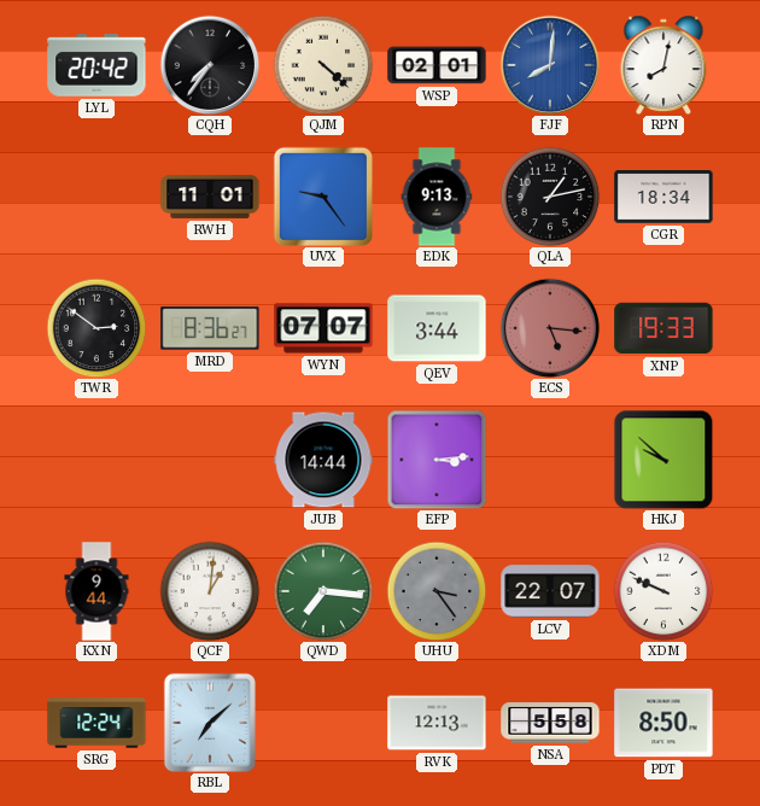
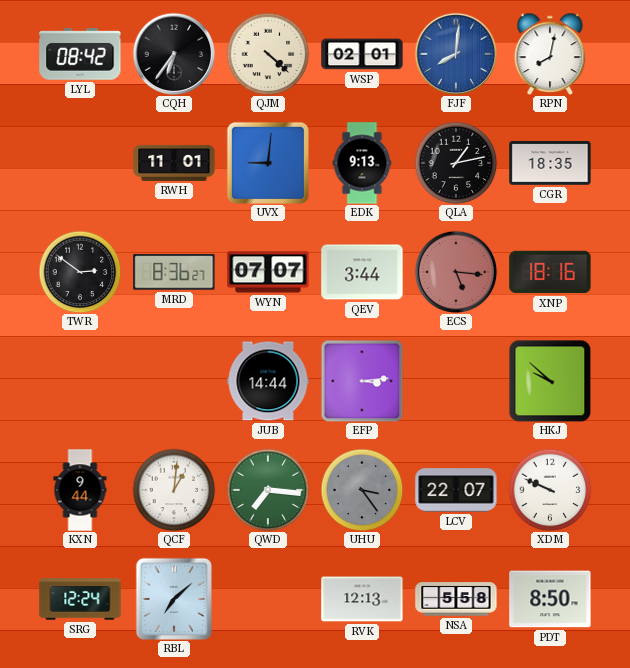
LYL: 20:42 -> 08:42 (80, 55)
CQH: 7:36 -> 6:36 (174, 54)
UVX: 9:24 -> 9:01 (267, 162)
CGR: 18:34 -> 18:35 (550, 163)
XNP: 19:33 -> 18:16 (550, 272)
